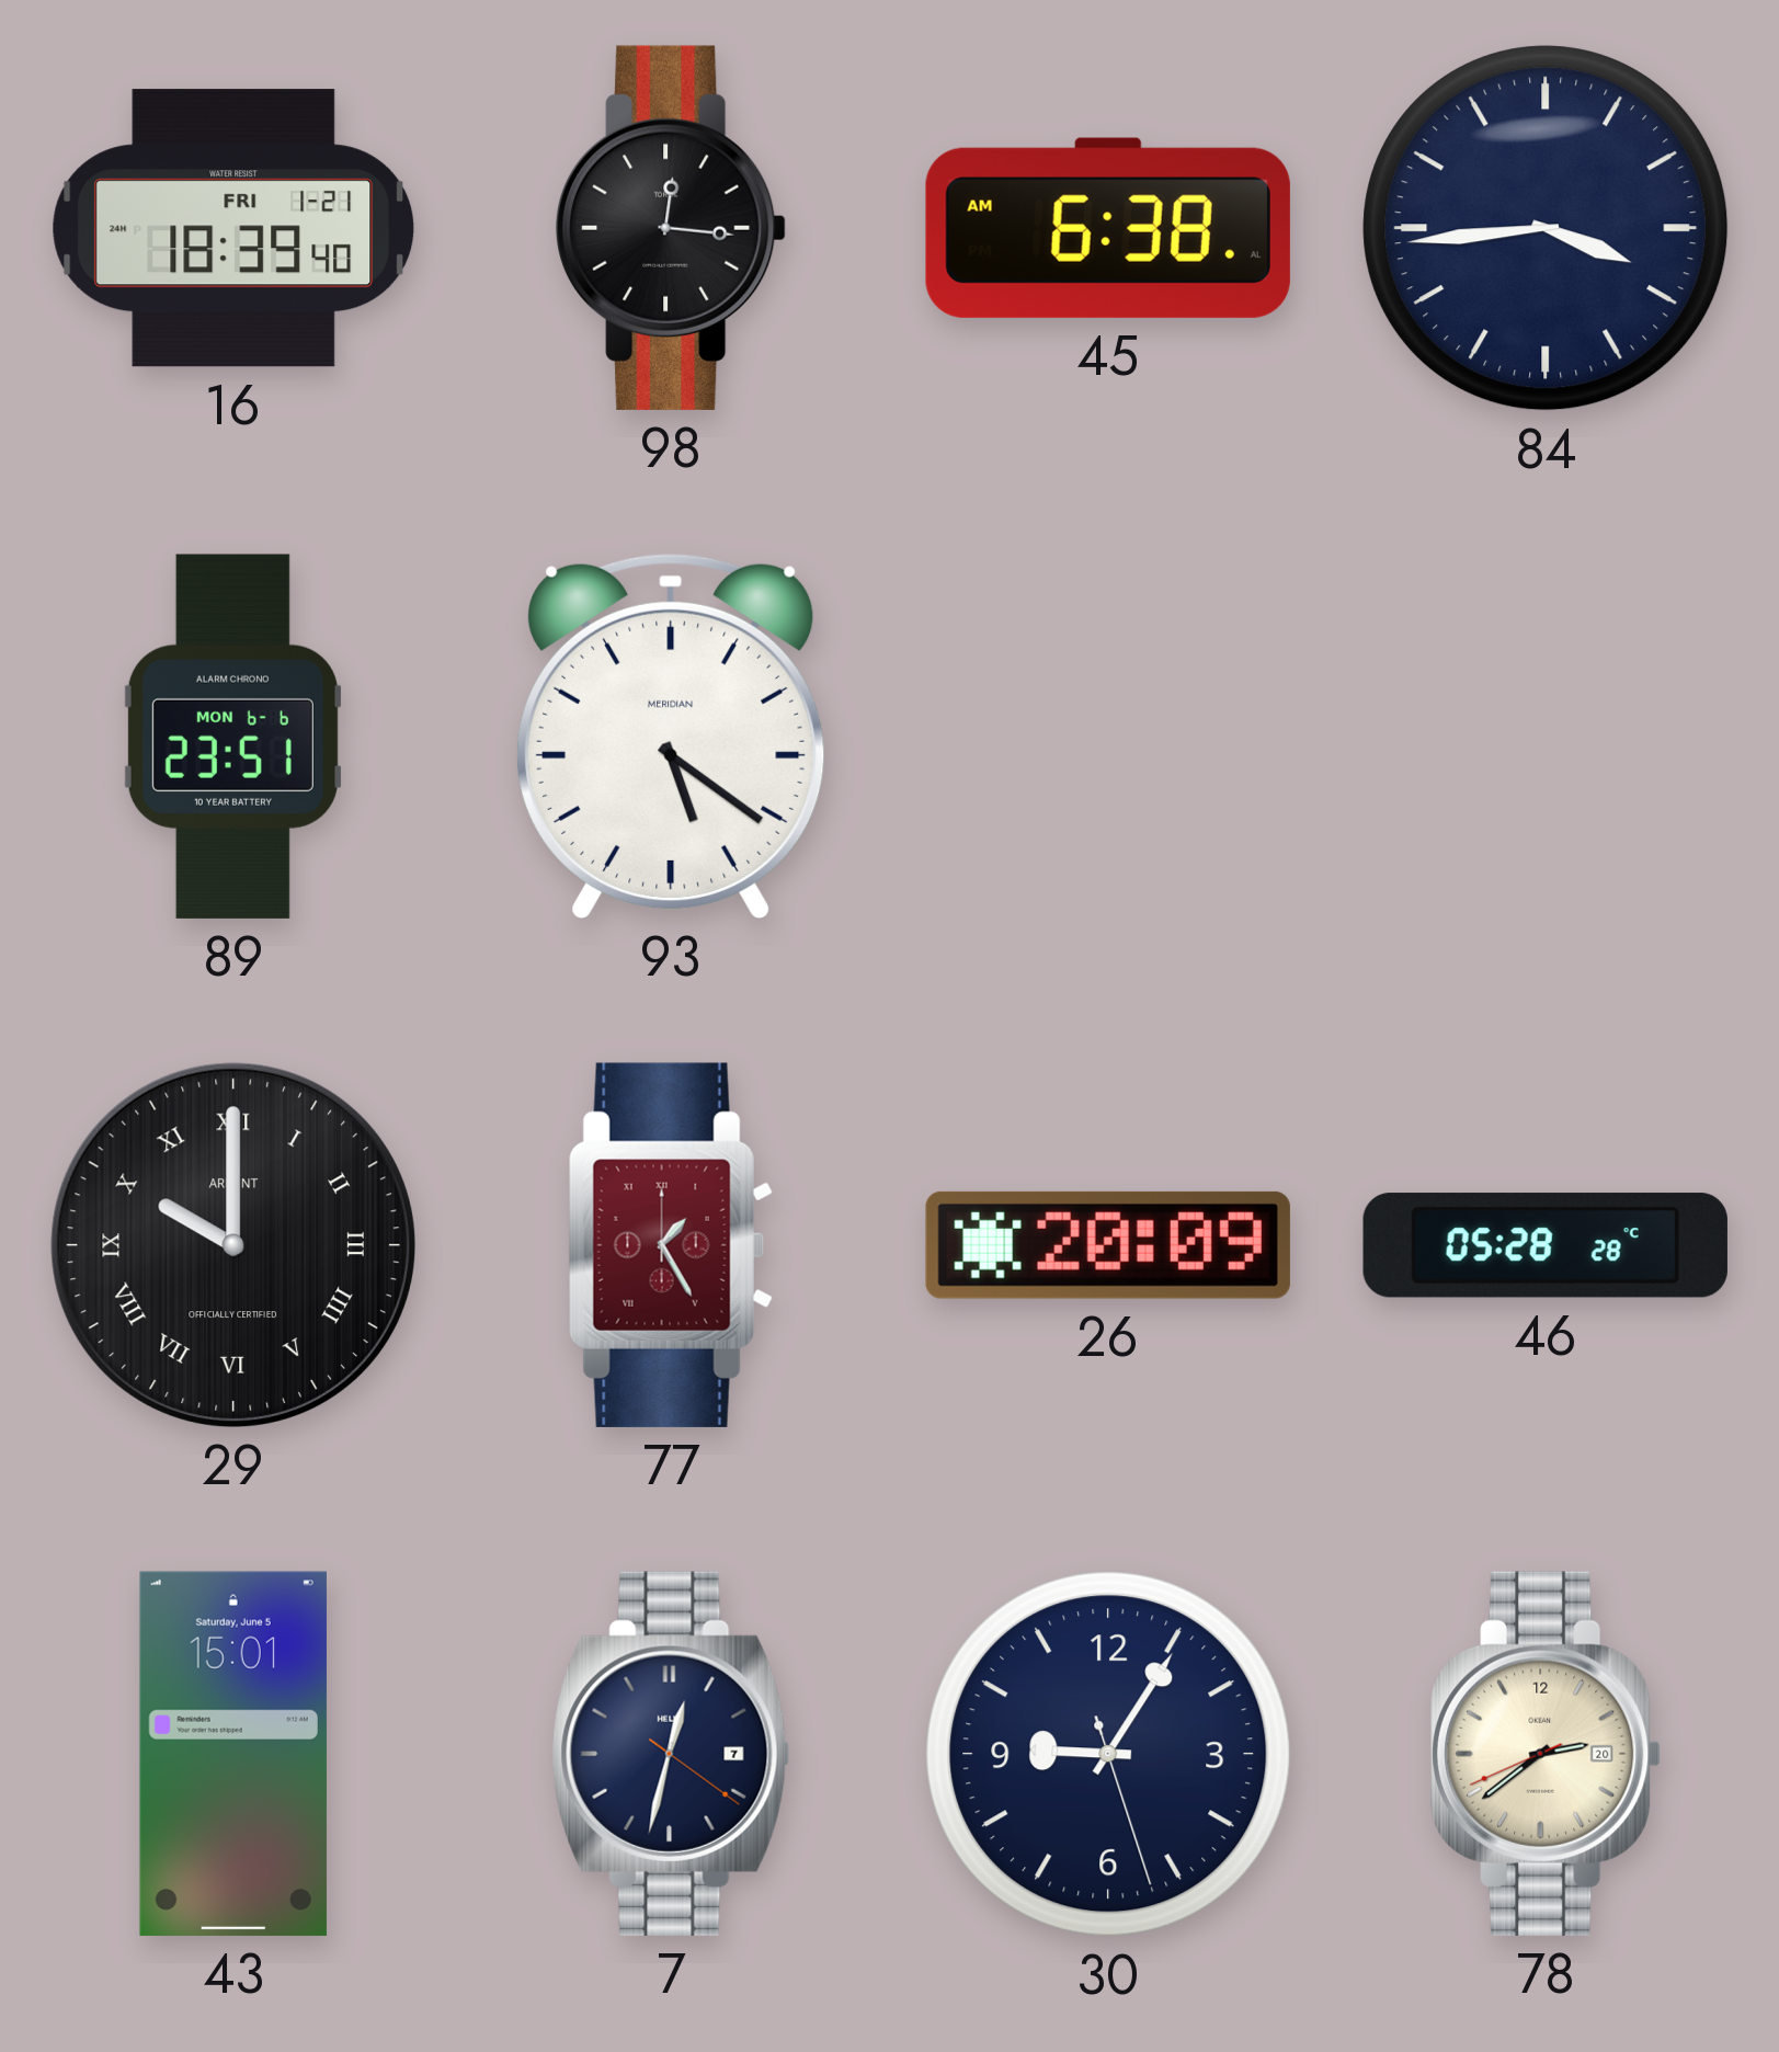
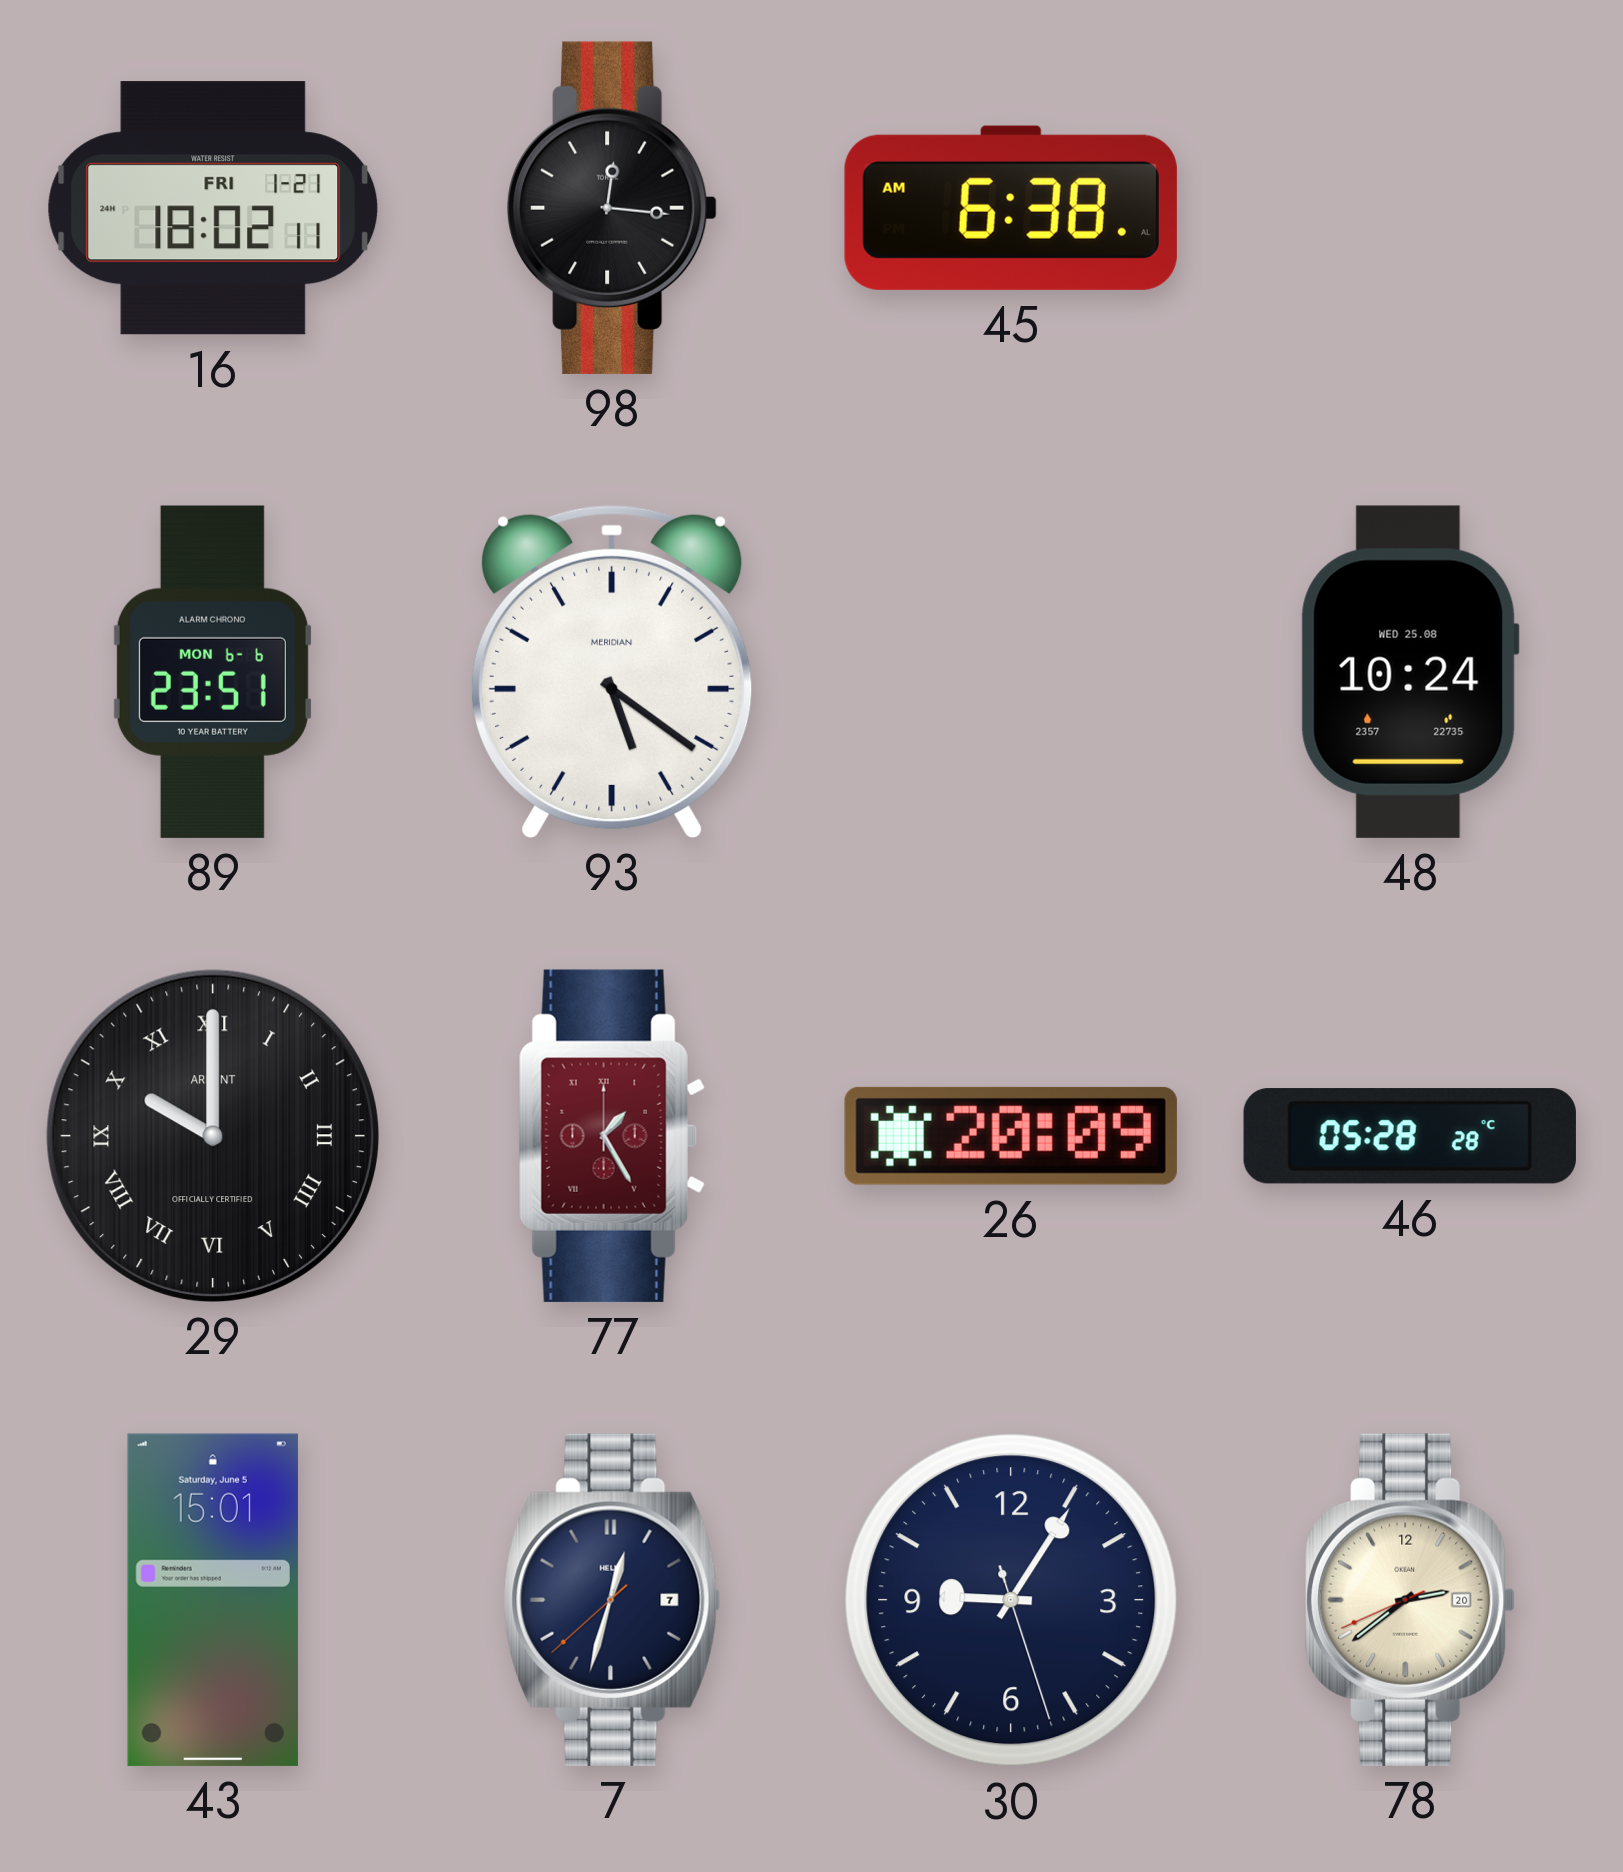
16: 18:39 -> 18:02 (213, 208)
84: 3:44 -> none (1546, 228)
48: none -> 10:24 (1410, 672)
7: 12:32:21 -> 12:32:38 (612, 1600)
